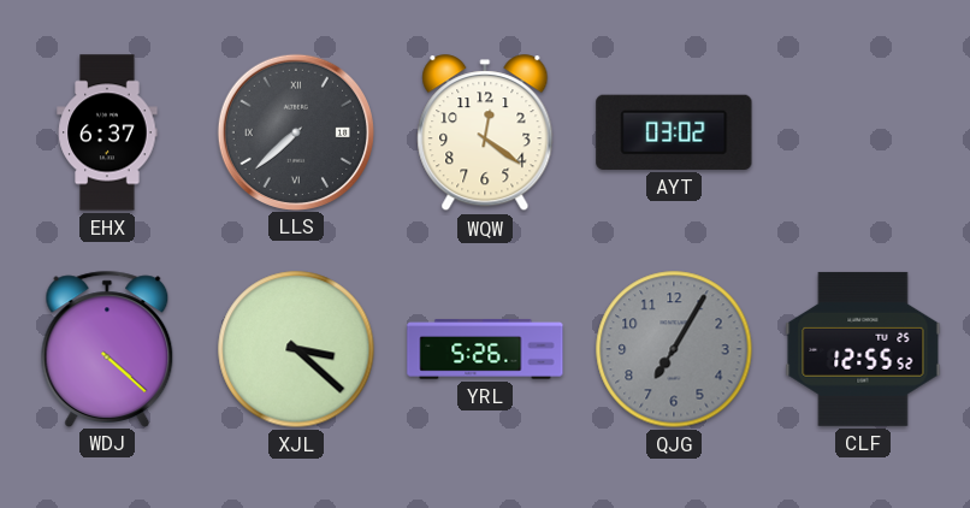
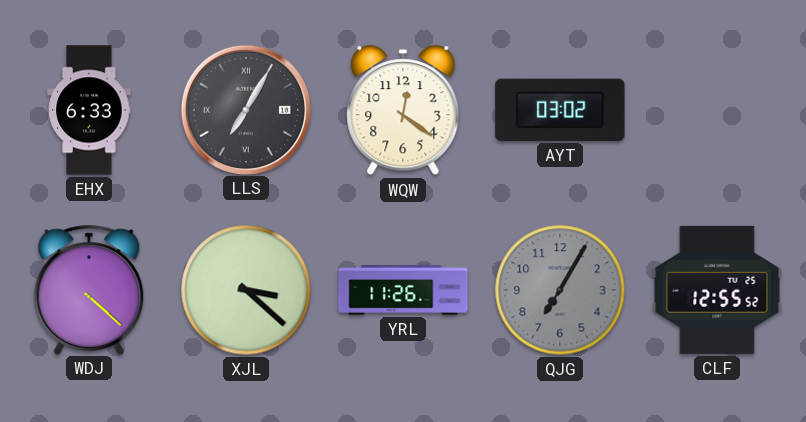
EHX: 6:37 -> 6:33 (89, 110)
LLS: 7:38 -> 7:05 (246, 109)
YRL: 5:26 -> 11:26 (403, 290)
